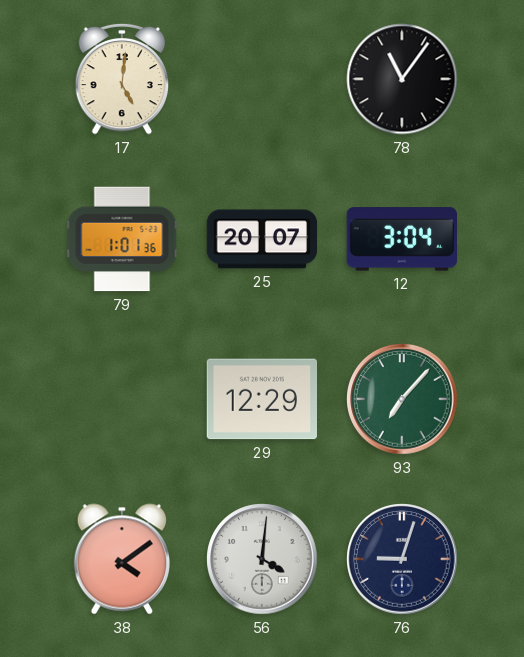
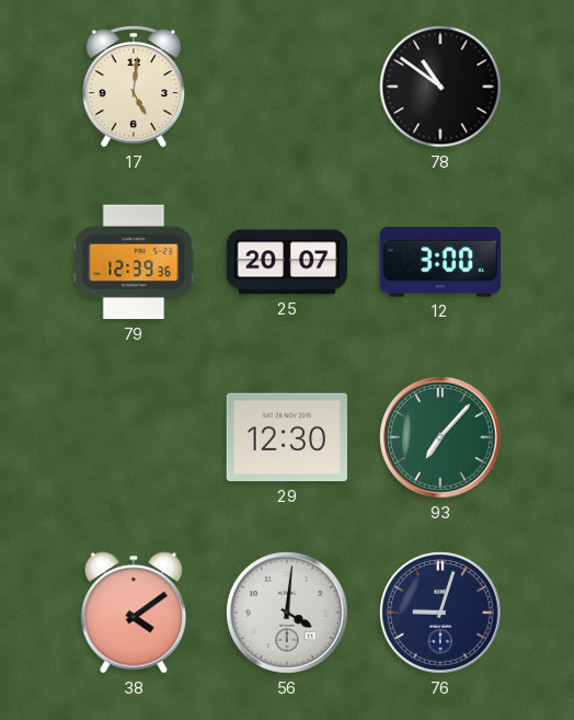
78: 11:06 -> 10:51 (440, 87)
79: 1:01 -> 12:39 (134, 262)
12: 3:04 -> 3:00 (439, 262)
29: 12:29 -> 12:30 (286, 437)
